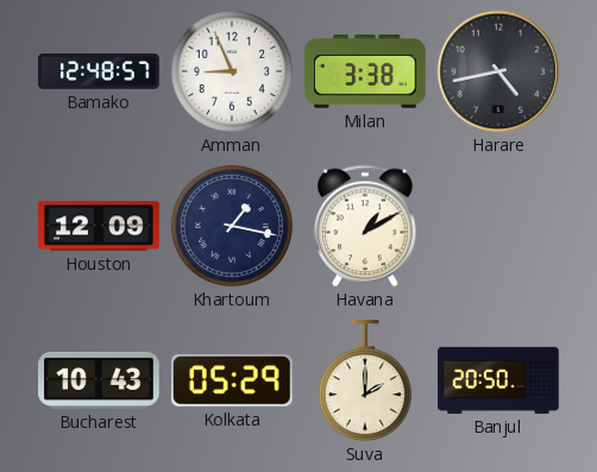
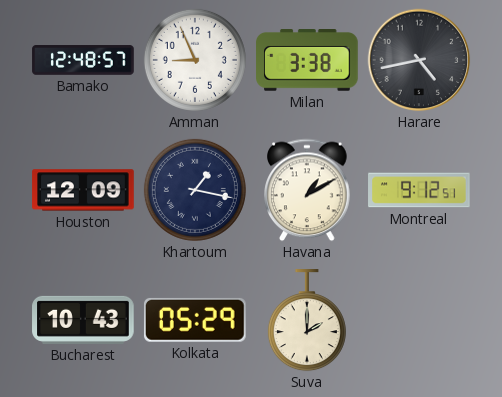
Montreal: none -> 9:12 (419, 190)
Banjul: 20:50 -> none (498, 380)
